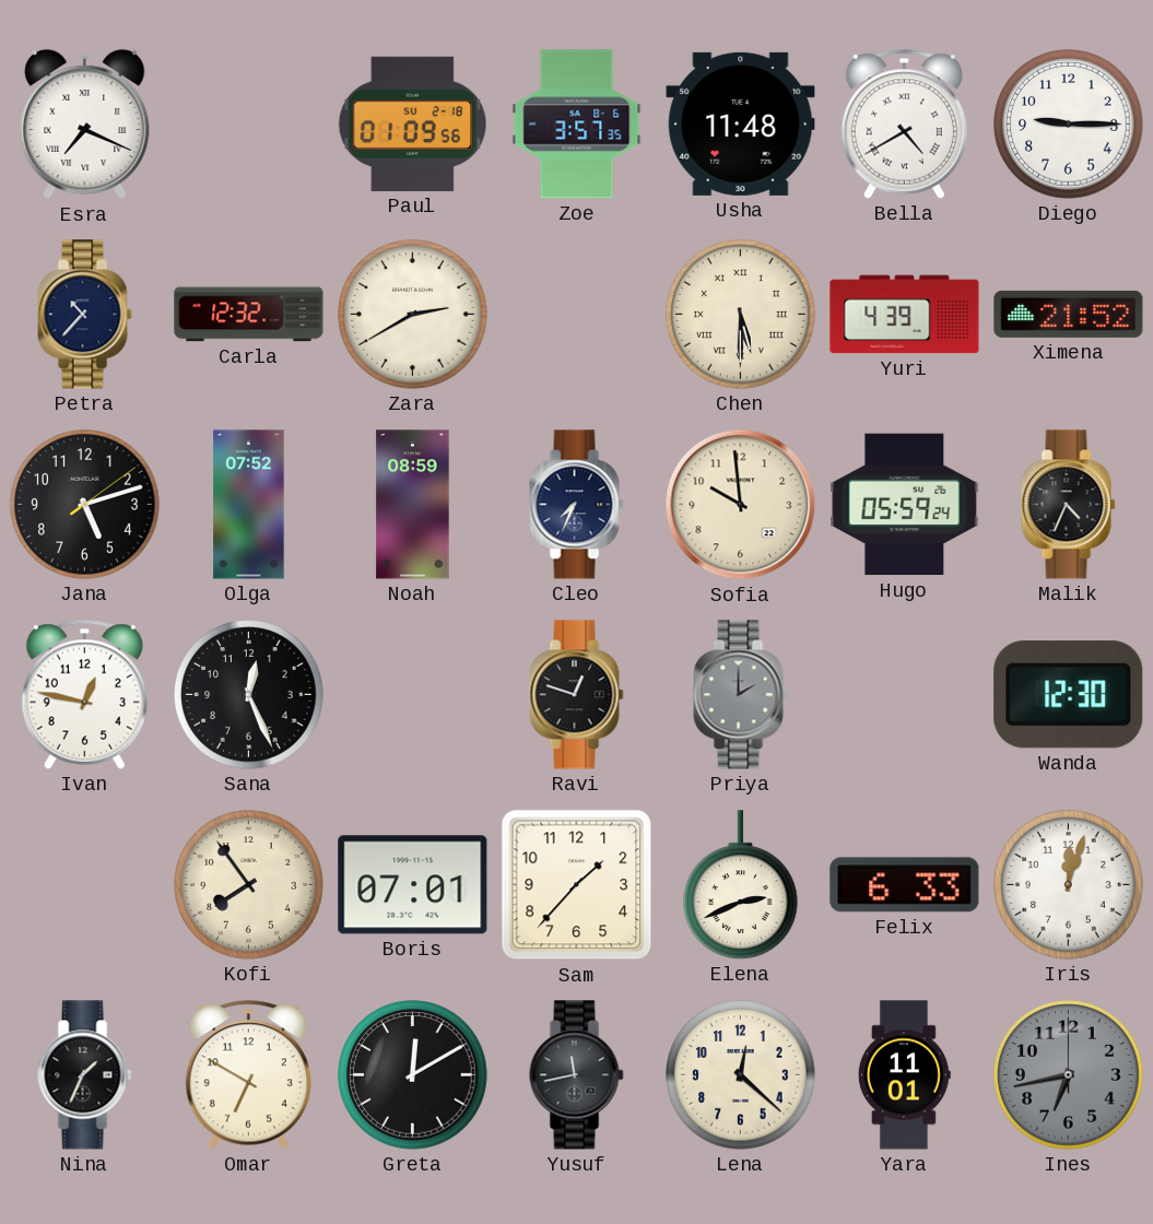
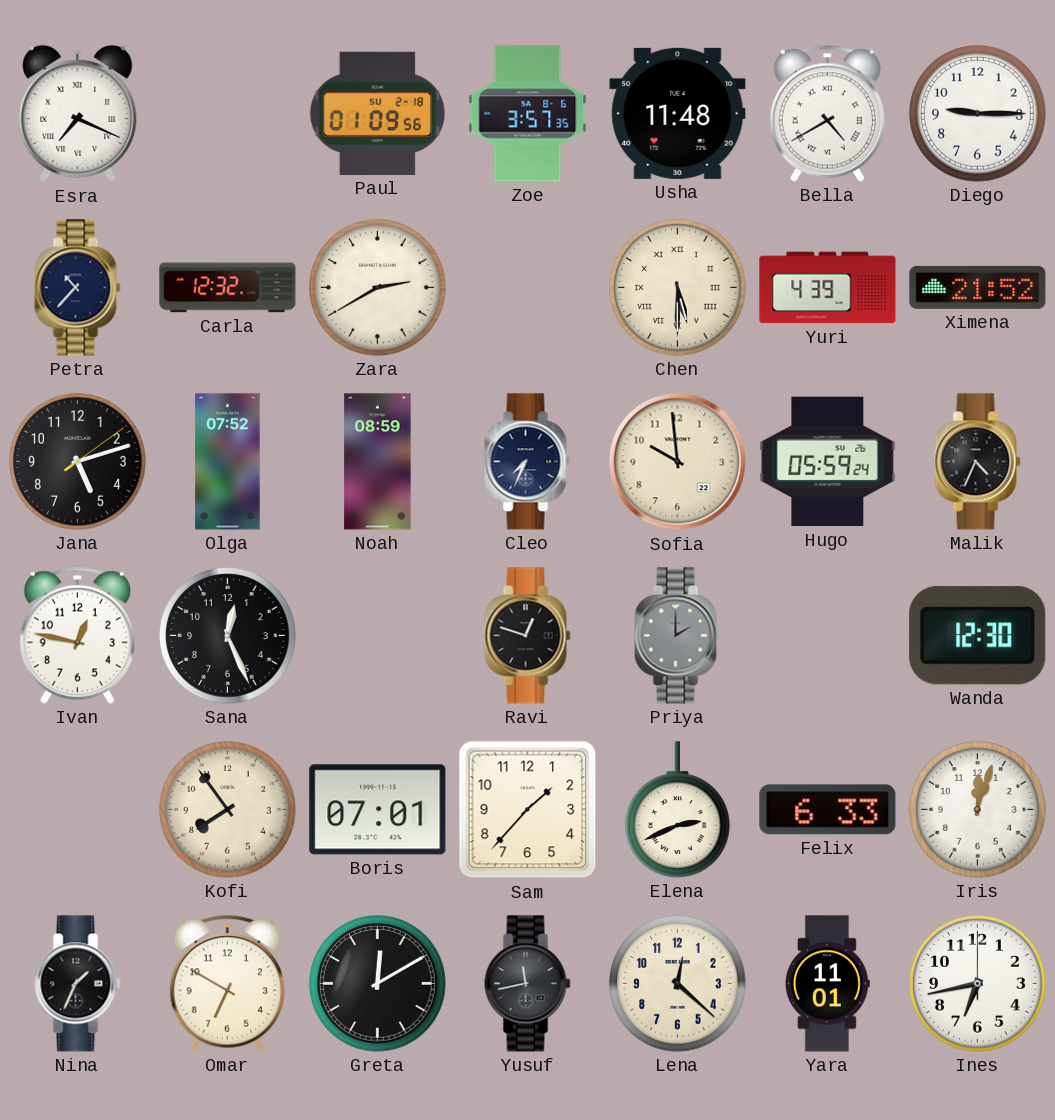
Ines dial: grey -> white (978, 984)
